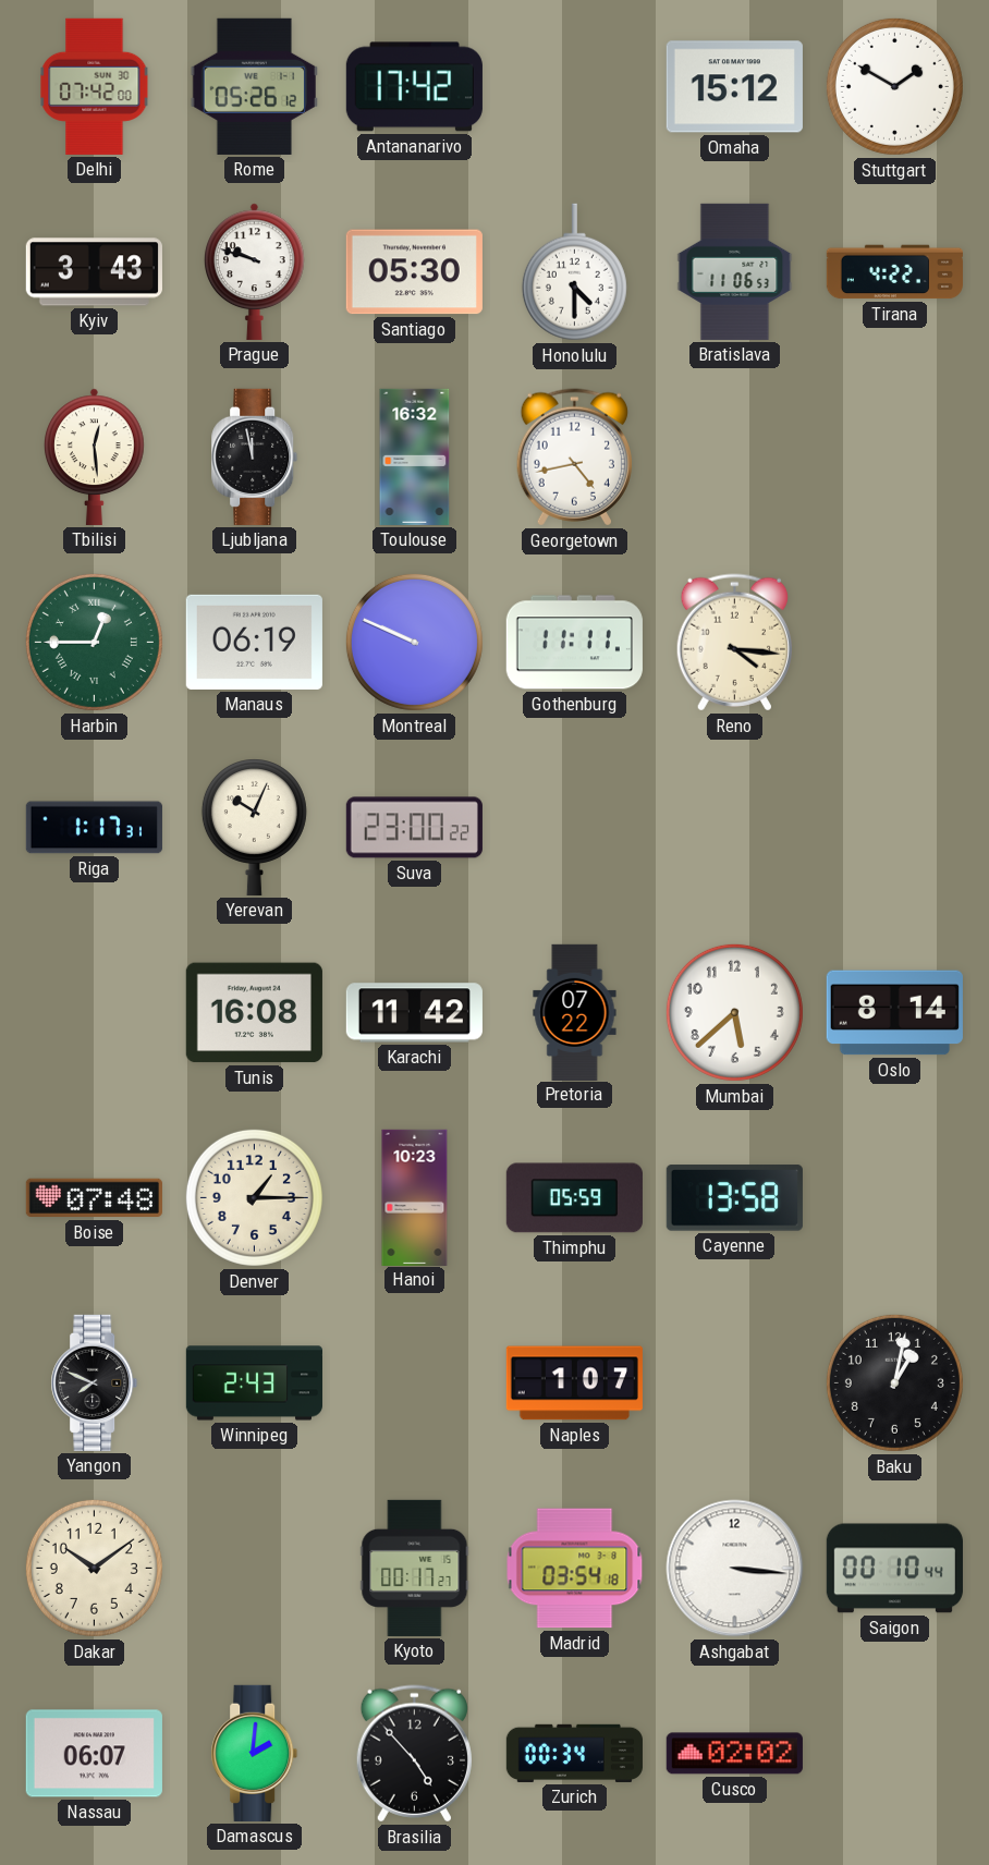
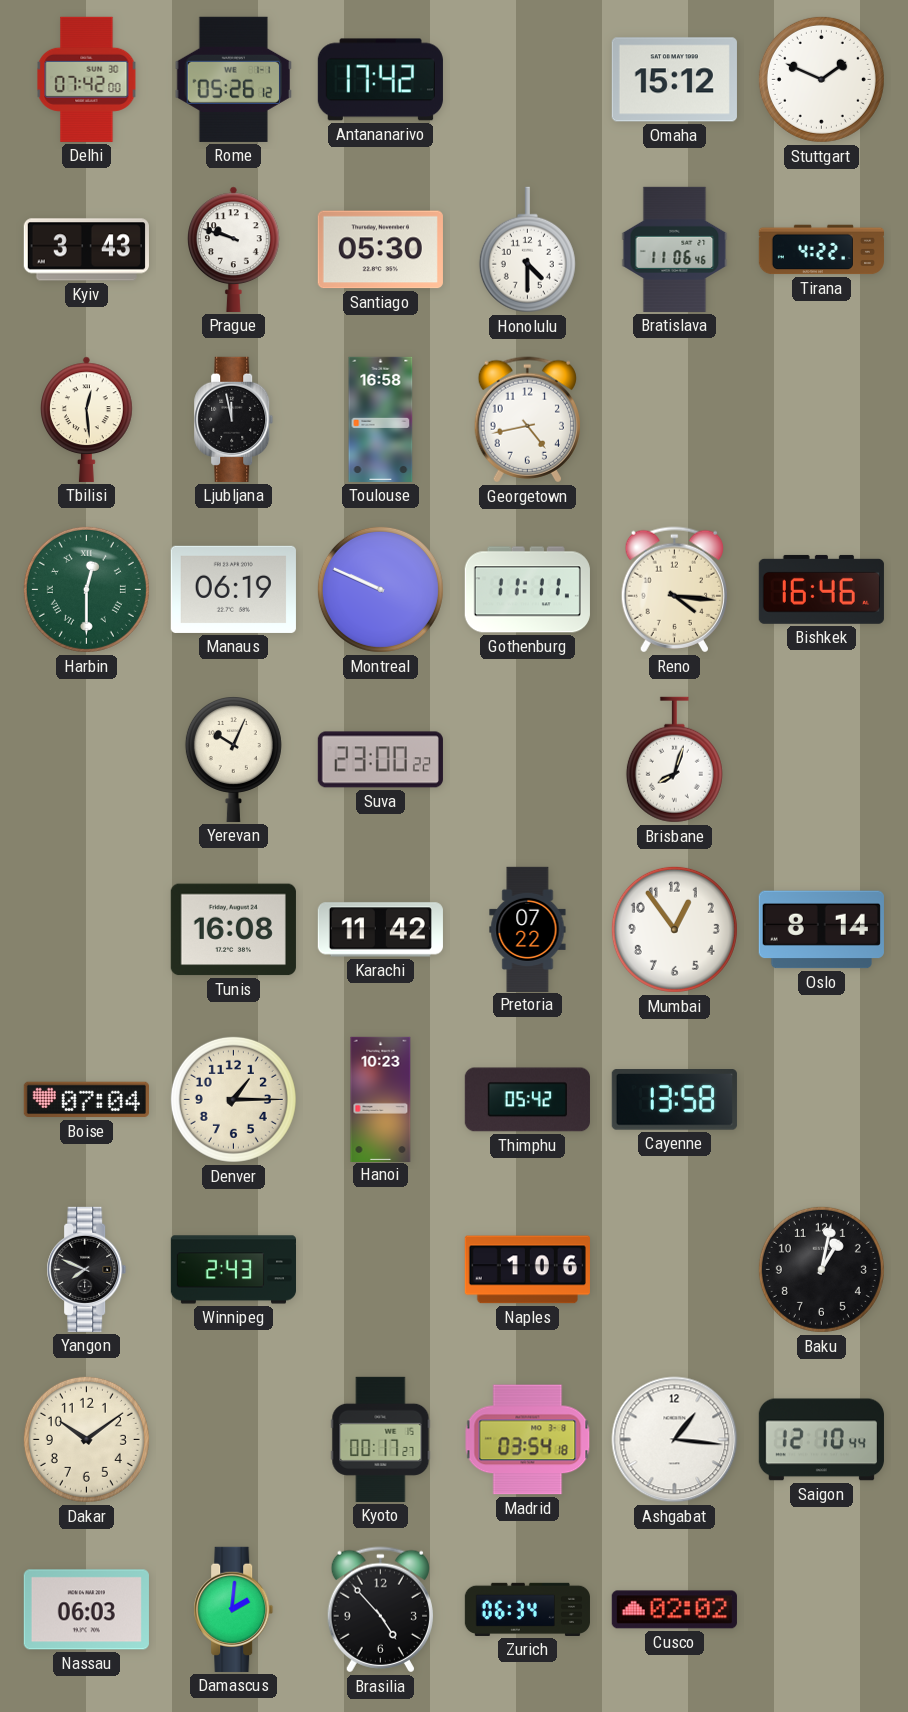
Stuttgart: 1:50 -> 1:49 (821, 79)
Bratislava: 11:06:53 -> 11:06:46 (675, 249)
Toulouse: 16:32 -> 16:58 (381, 419)
Harbin: 12:45 -> 12:30 (86, 589)
Bishkek: none -> 16:46 (821, 589)
Riga: 1:17 -> none (94, 828)
Brisbane: none -> 8:03 (674, 760)
Mumbai: 5:38 -> 12:54 (674, 929)
Boise: 07:48 -> 07:04 (86, 1100)
Thimphu: 05:59 -> 05:42 (527, 1100)
Naples: 1:07 -> 1:06 (527, 1270)
Ashgabat: 3:16 -> 1:16 (675, 1440)
Saigon: 00:10 -> 12:10 (821, 1440)
Nassau: 06:07 -> 06:03 (86, 1610)
Zurich: 00:34 -> 06:34 (527, 1609)
